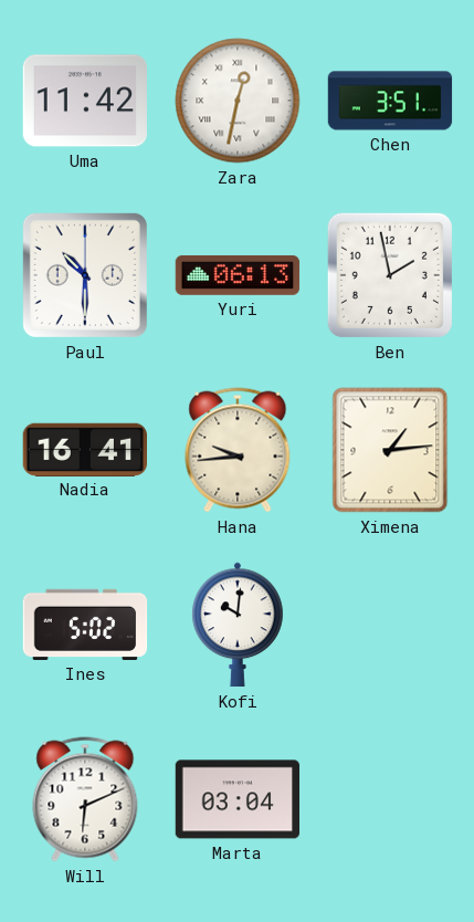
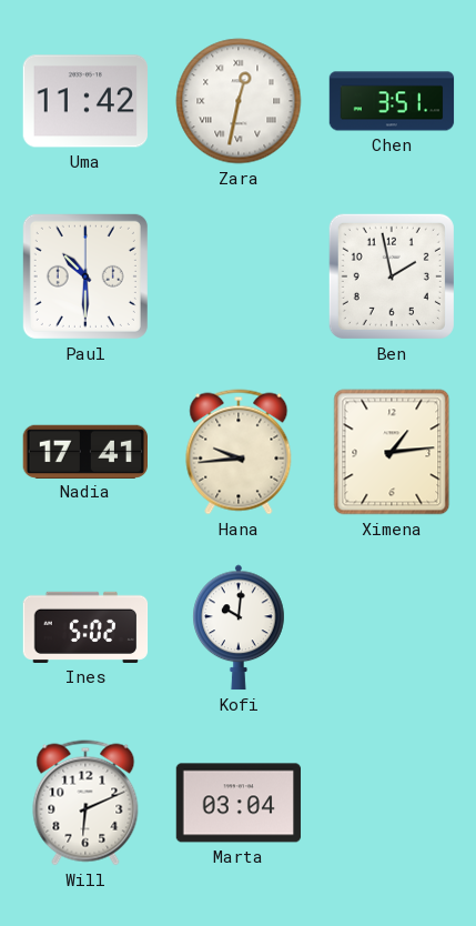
Yuri: 06:13 -> none (238, 275)
Nadia: 16:41 -> 17:41 (84, 451)
